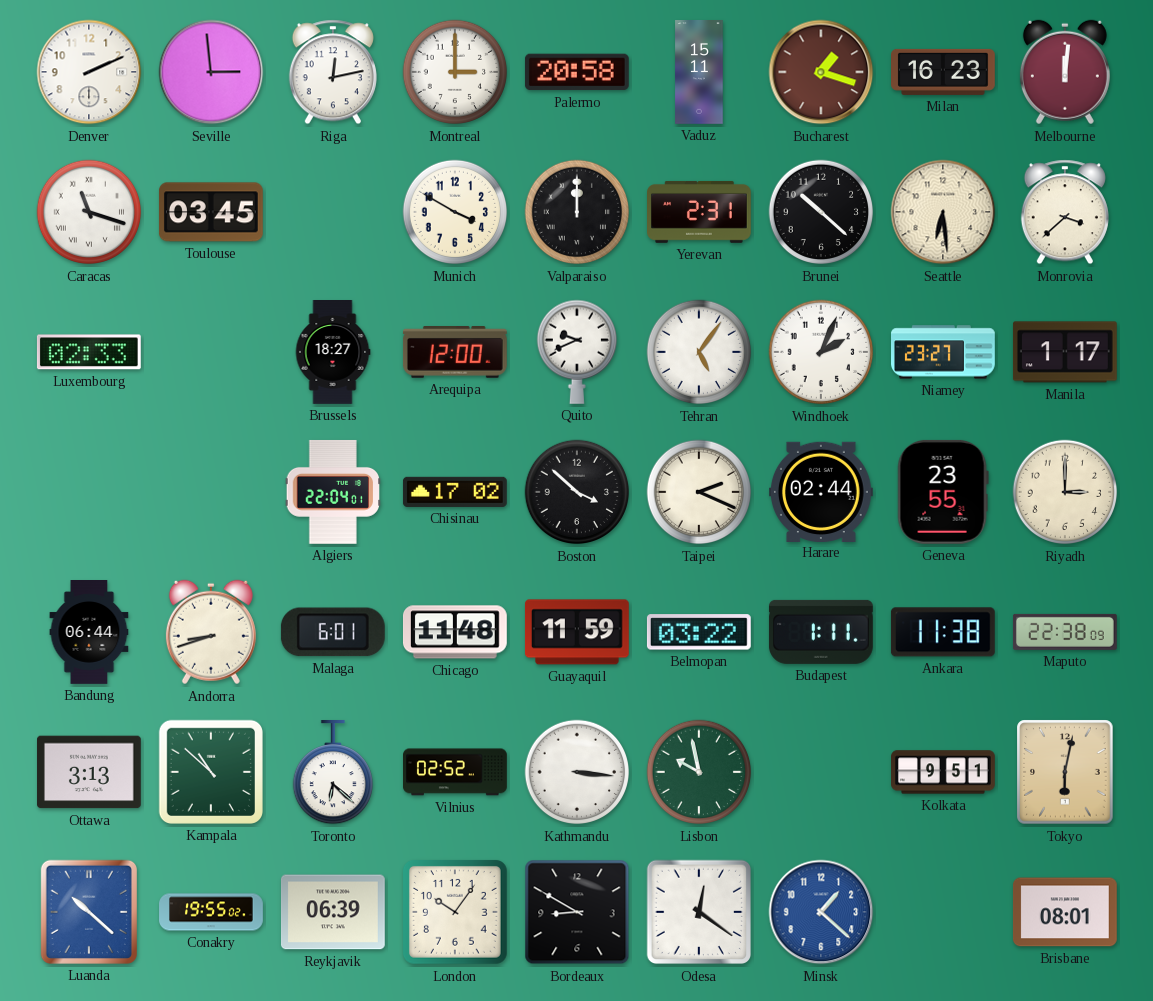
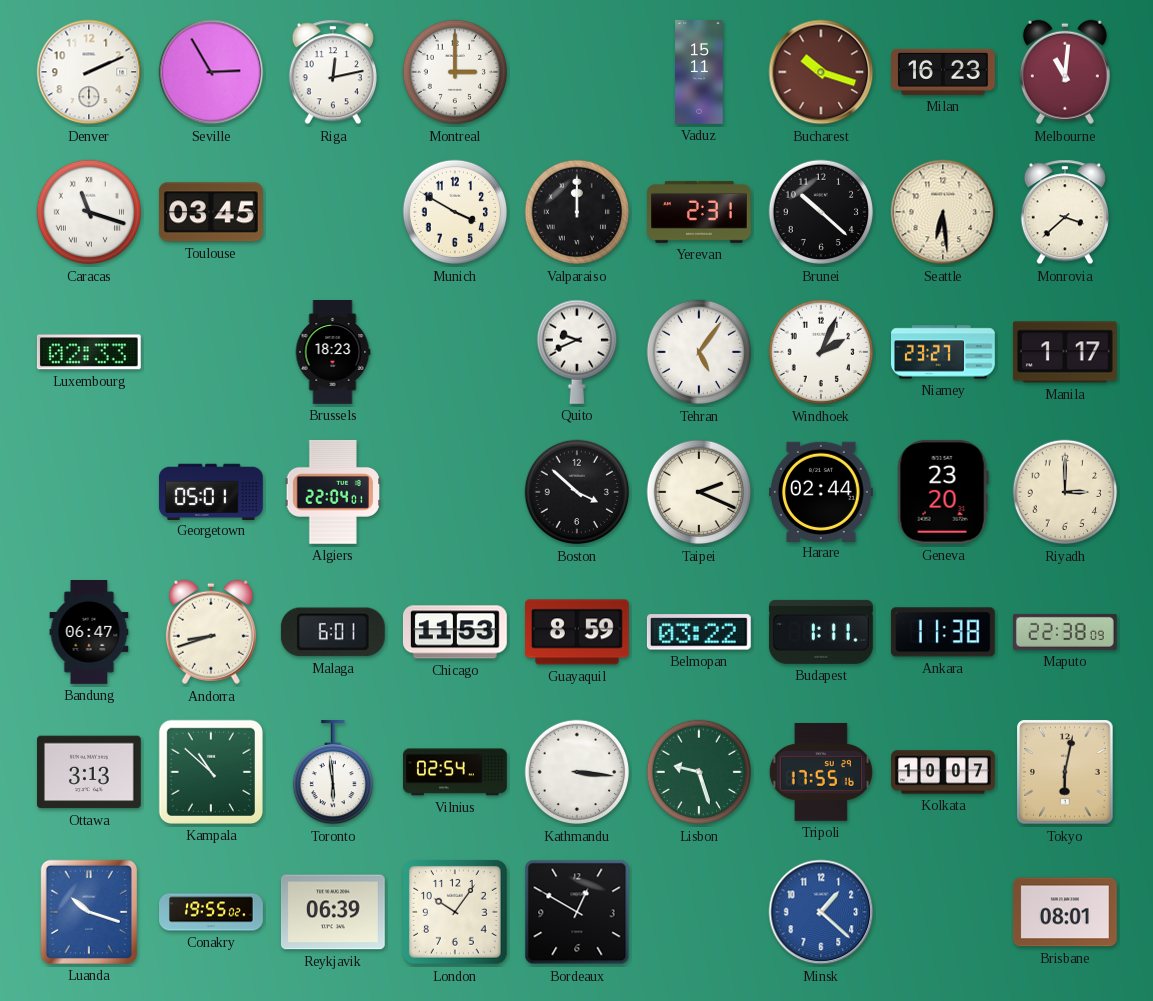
Seville: 2:59 -> 2:55 (211, 72)
Palermo: 20:58 -> none (577, 72)
Bucharest: 1:18 -> 10:18 (821, 72)
Melbourne: 12:01 -> 11:01 (1065, 72)
Brussels: 18:27 -> 18:23 (333, 353)
Arequipa: 12:00 -> none (455, 353)
Georgetown: none -> 05:01 (211, 491)
Chisinau: 17:02 -> none (455, 492)
Geneva: 23:55 -> 23:20 (943, 492)
Bandung: 06:44 -> 06:47 (89, 632)
Chicago: 11:48 -> 11:53 (455, 632)
Guayaquil: 11:59 -> 8:59 (577, 632)
Toronto: 6:22 -> 5:59 (332, 772)
Vilnius: 02:52 -> 02:54 (456, 772)
Lisbon: 9:58 -> 9:27 (699, 772)
Tripoli: none -> 17:55 (821, 772)
Kolkata: 9:51 -> 10:07 (943, 772)
Luanda: 10:22 -> 10:18 (89, 912)
Bordeaux: 8:50 -> 12:50 (577, 912)
Odesa: 12:21 -> none (699, 912)
